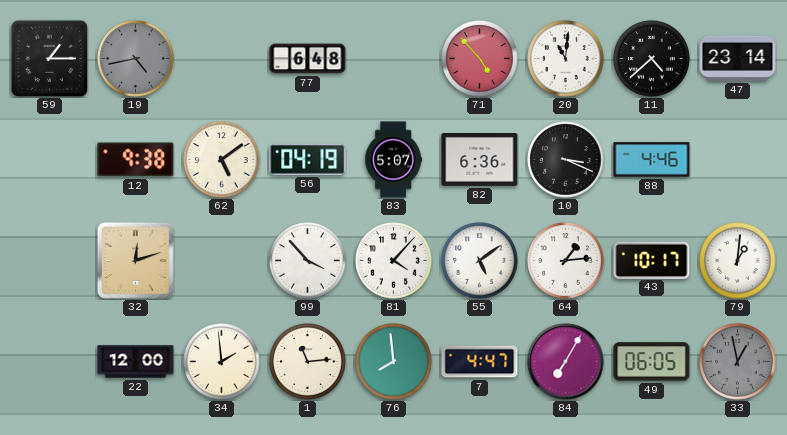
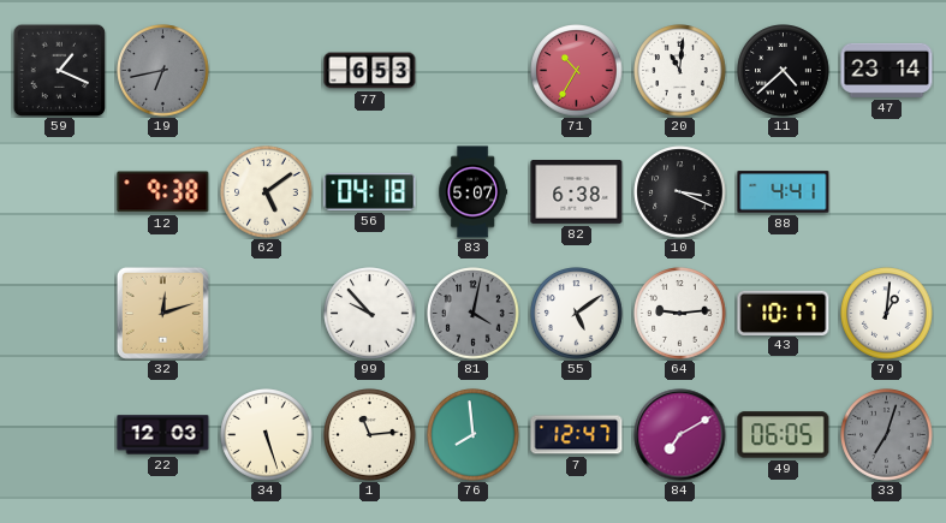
59: 1:15 -> 1:19 (59, 70)
19: 4:43 -> 6:43 (163, 71)
77: 6:48 -> 6:53 (370, 71)
71: 4:53 -> 10:35 (577, 71)
56: 04:19 -> 04:18 (370, 191)
82: 6:36 -> 6:38 (577, 192)
88: 4:46 -> 4:41 (784, 192)
99: 3:53 -> 9:53 (370, 314)
81: 4:07 -> 4:02 (474, 314)
81 dial: white -> grey (474, 314)
64: 1:14 -> 9:14 (680, 314)
22: 12:00 -> 12:03 (163, 435)
34: 1:59 -> 5:27 (267, 435)
7: 4:47 -> 12:47 (577, 435)
84: 7:05 -> 7:10 (680, 435)
33: 12:58 -> 7:03 (887, 435)
